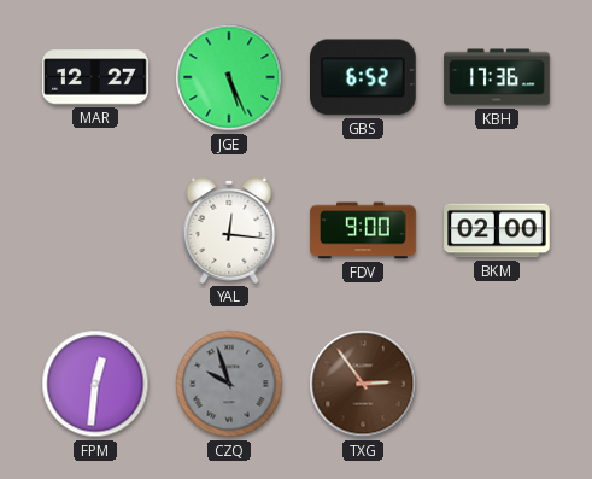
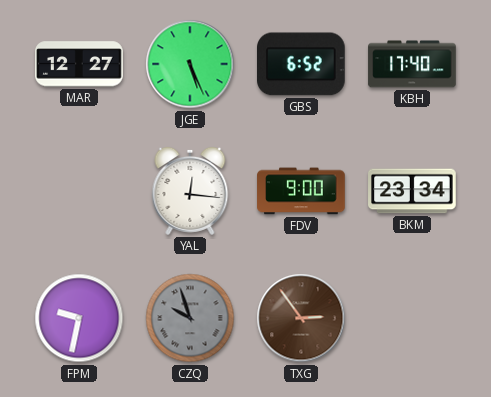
KBH: 17:36 -> 17:40 (412, 64)
BKM: 02:00 -> 23:34 (412, 191)
FPM: 12:31 -> 9:32 (79, 318)
